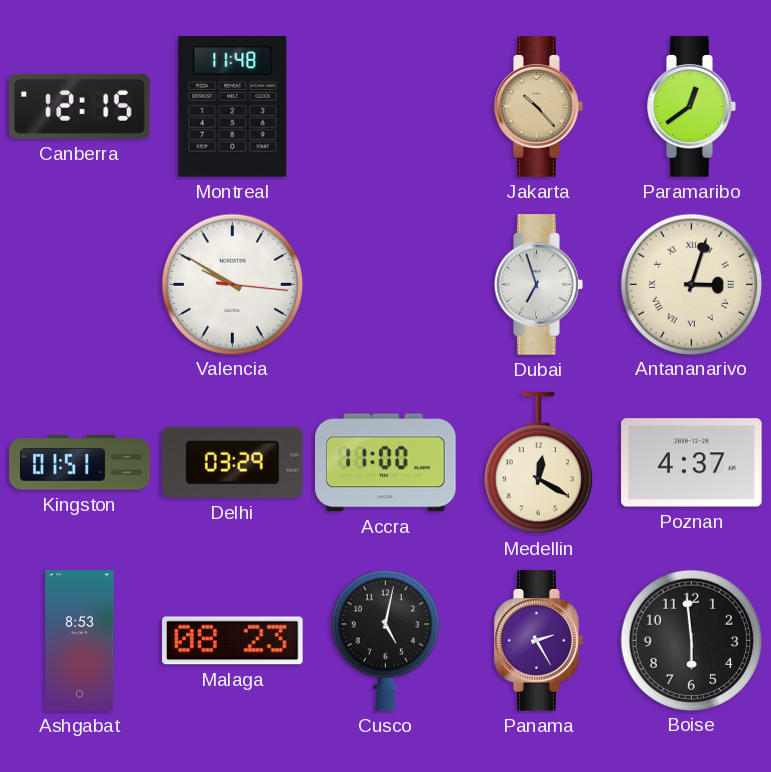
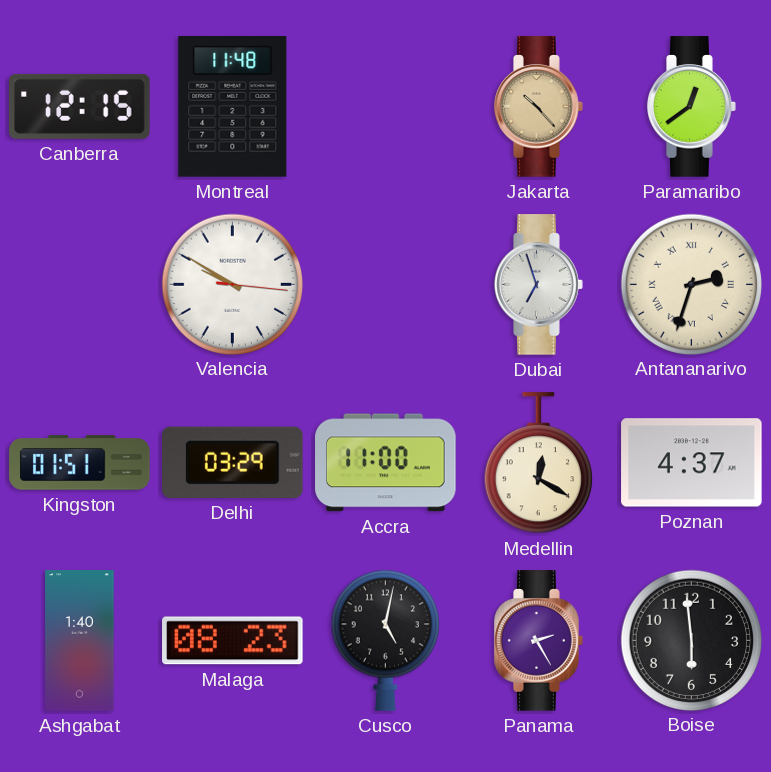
Antananarivo: 3:03 -> 2:33 (691, 284)
Ashgabat: 8:53 -> 1:40 (80, 641)
